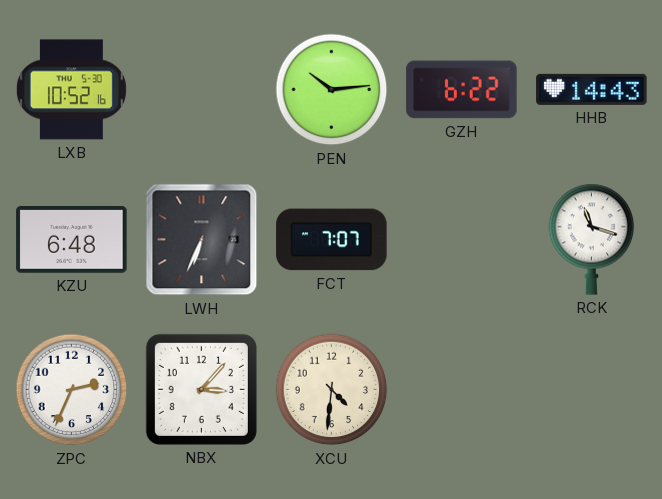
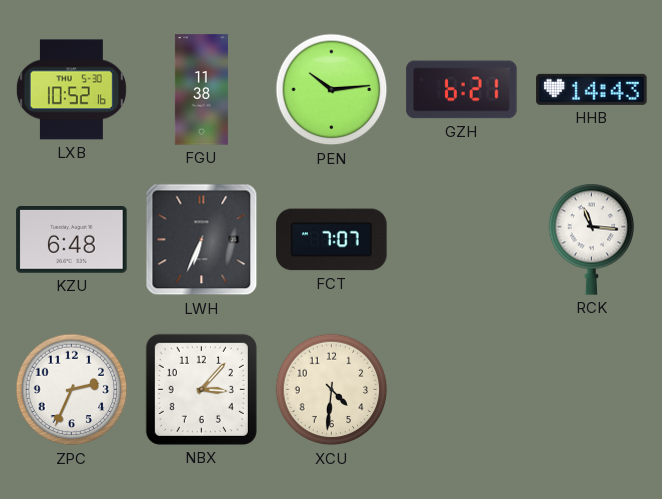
FGU: none -> 11:38 (201, 90)
GZH: 6:22 -> 6:21 (462, 90)
RCK: 11:18 -> 11:16 (592, 239)
